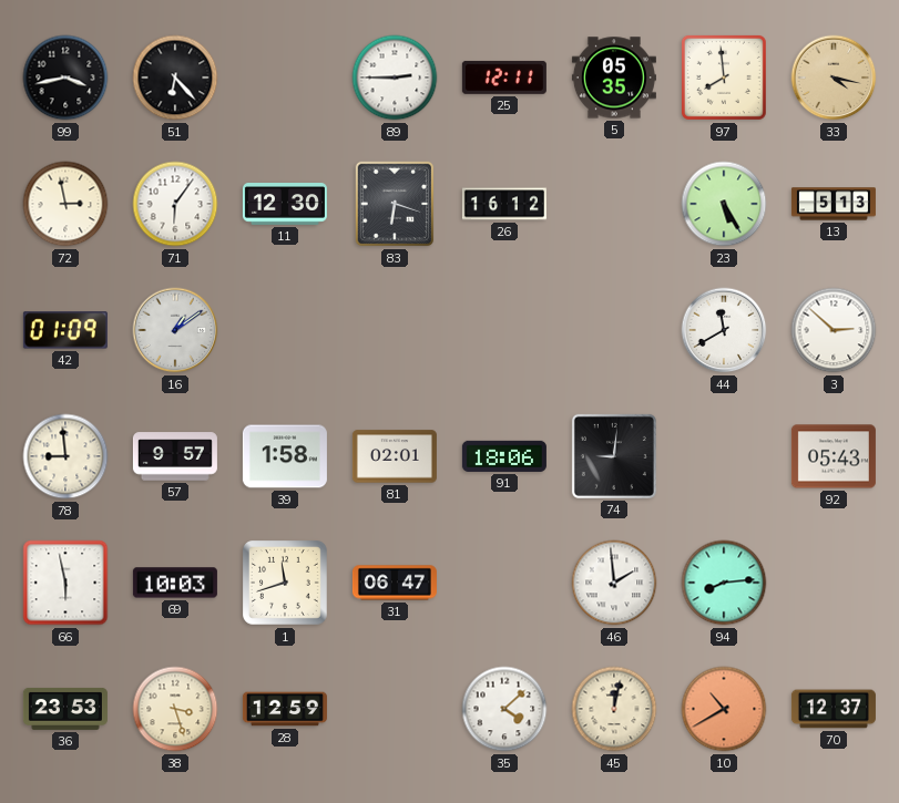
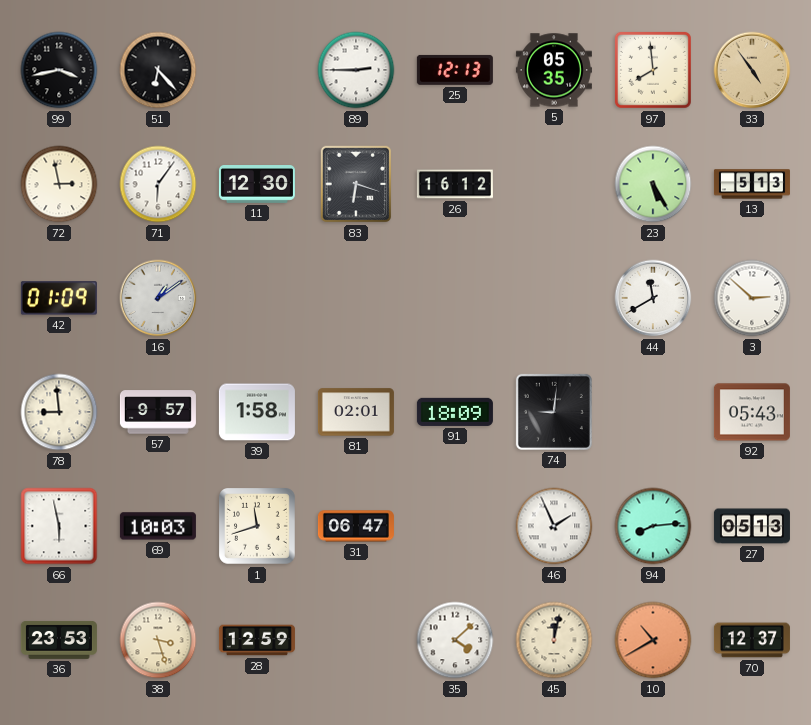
25: 12:11 -> 12:13 (455, 70)
33: 4:17 -> 4:54 (752, 70)
91: 18:06 -> 18:09 (455, 412)
46: 1:59 -> 1:56 (554, 526)
27: none -> 05:13 (752, 526)
